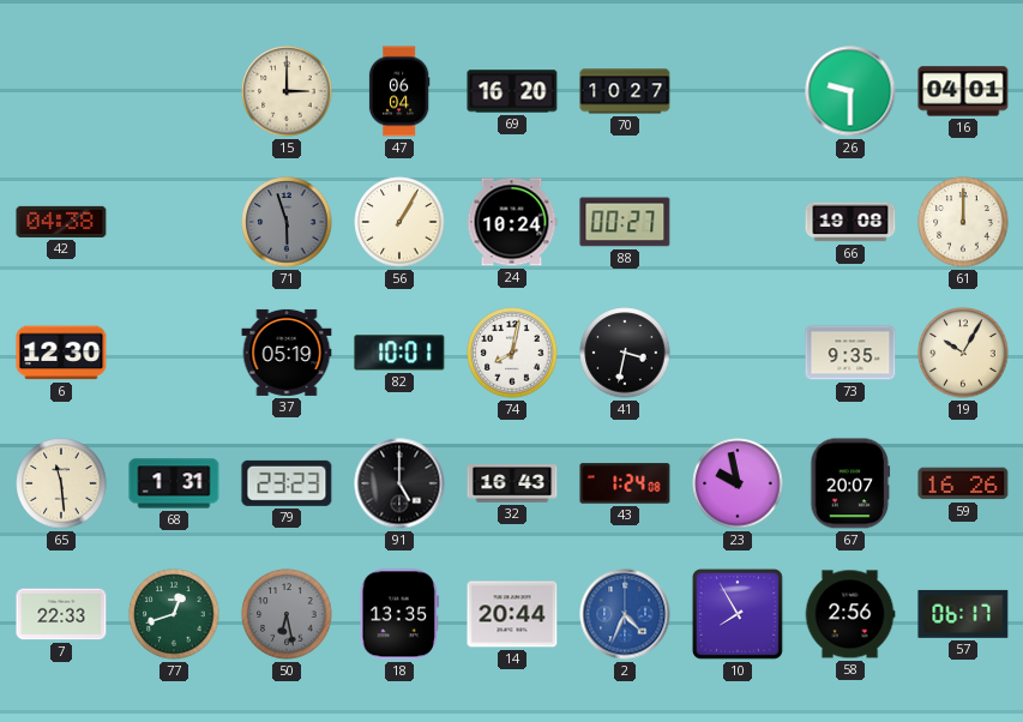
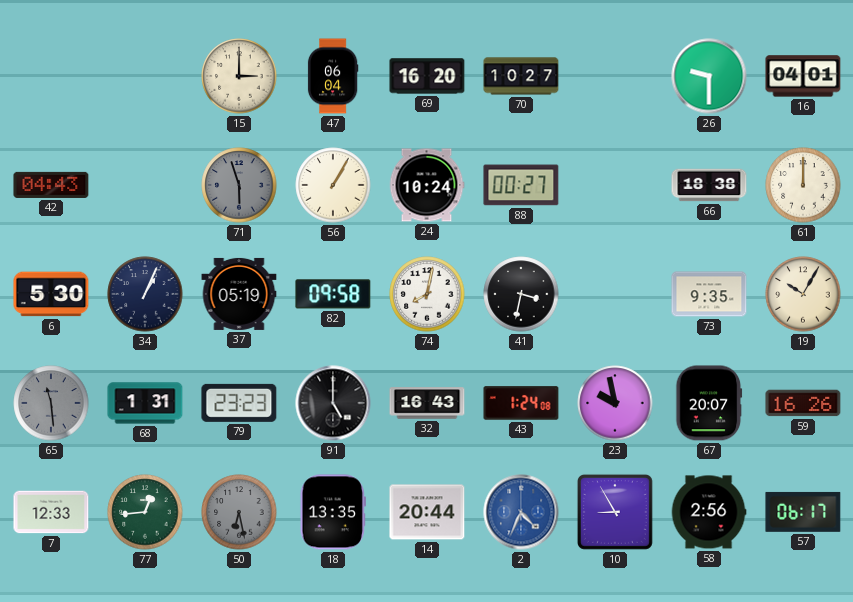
42: 04:38 -> 04:43 (51, 185)
66: 19:08 -> 18:38 (709, 185)
6: 12:30 -> 5:30 (51, 294)
34: none -> 1:04 (145, 294)
82: 10:01 -> 09:58 (333, 294)
65 dial: cream -> grey (51, 403)
7: 22:33 -> 12:33 (51, 512)
77: 12:42 -> 12:44 (145, 512)
10: 7:55 -> 8:55 (615, 512)
